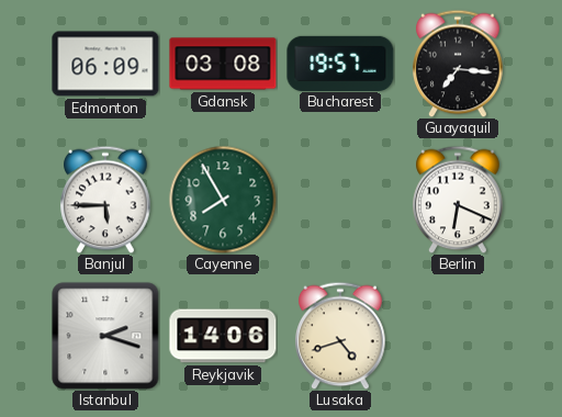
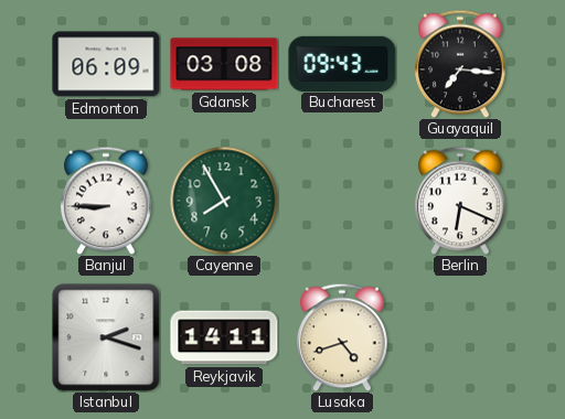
Bucharest: 19:57 -> 09:43 (342, 63)
Banjul: 5:45 -> 8:45 (106, 201)
Reykjavik: 14:06 -> 14:11 (224, 337)
